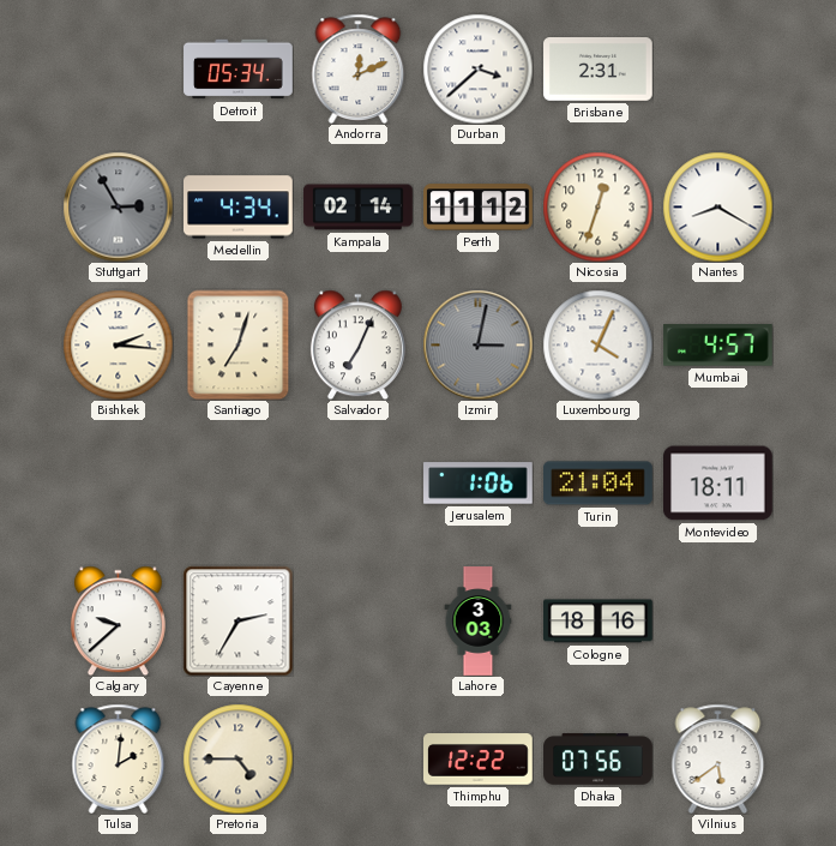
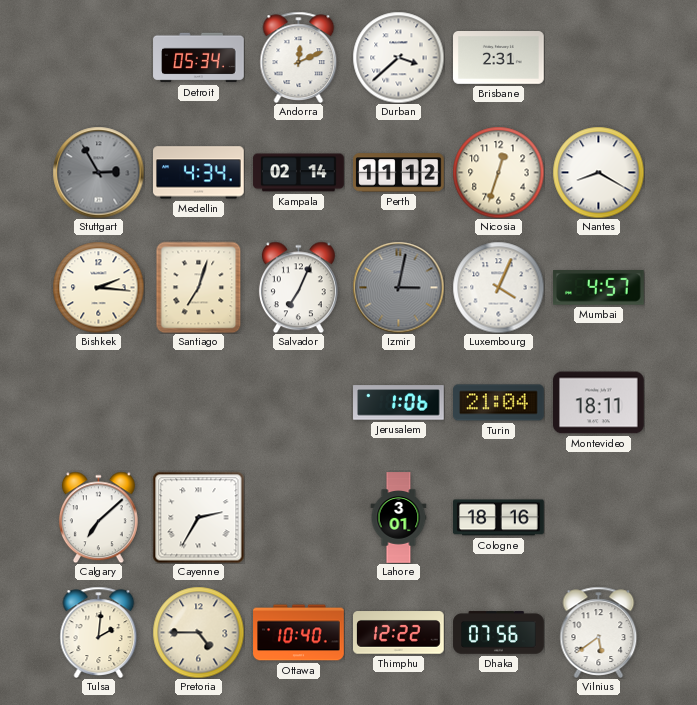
Calgary: 9:38 -> 7:08 (98, 517)
Lahore: 3:03 -> 3:01 (399, 518)
Ottawa: none -> 10:40 (299, 633)
